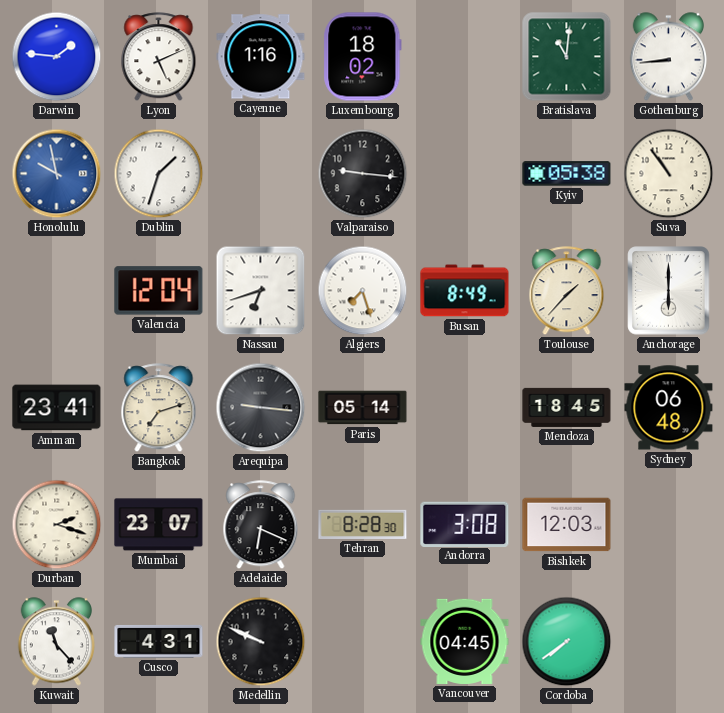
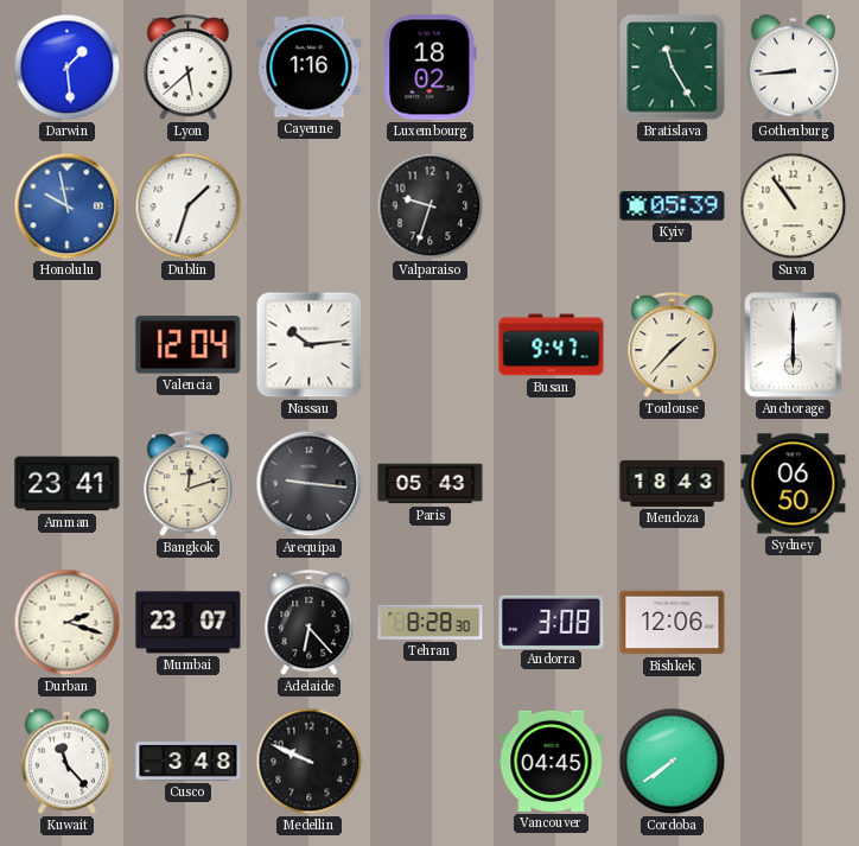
Darwin: 1:46 -> 1:29 (68, 68)
Lyon: 5:11 -> 5:38 (189, 68)
Bratislava: 11:01 -> 11:25 (673, 68)
Valparaiso: 9:16 -> 9:33 (431, 206)
Kyiv: 05:38 -> 05:39 (673, 206)
Nassau: 6:42 -> 10:14 (310, 345)
Algiers: 7:27 -> none (363, 291)
Busan: 8:49 -> 9:47 (552, 345)
Bangkok: 7:12 -> 12:12 (189, 484)
Paris: 05:14 -> 05:43 (431, 484)
Mendoza: 18:45 -> 18:43 (673, 483)
Sydney: 06:48 -> 06:50 (794, 484)
Adelaide: 6:19 -> 6:23 (310, 623)
Bishkek: 12:03 -> 12:06 (673, 623)
Cusco: 4:31 -> 3:48 (189, 761)
